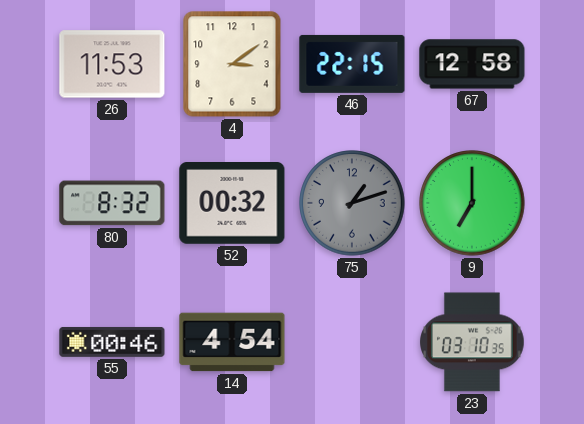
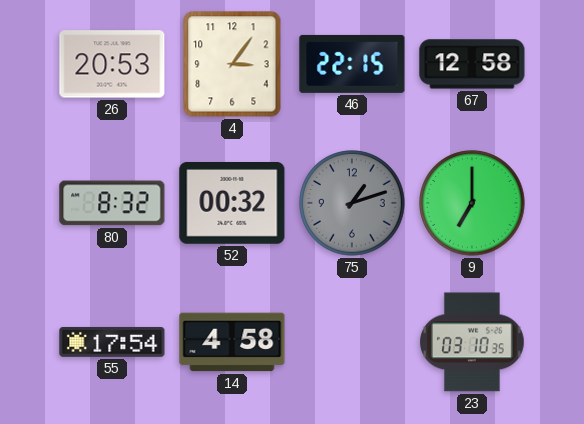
26: 11:53 -> 20:53 (112, 64)
4: 3:09 -> 3:06 (232, 64)
55: 00:46 -> 17:54 (112, 342)
14: 4:54 -> 4:58 (232, 342)
